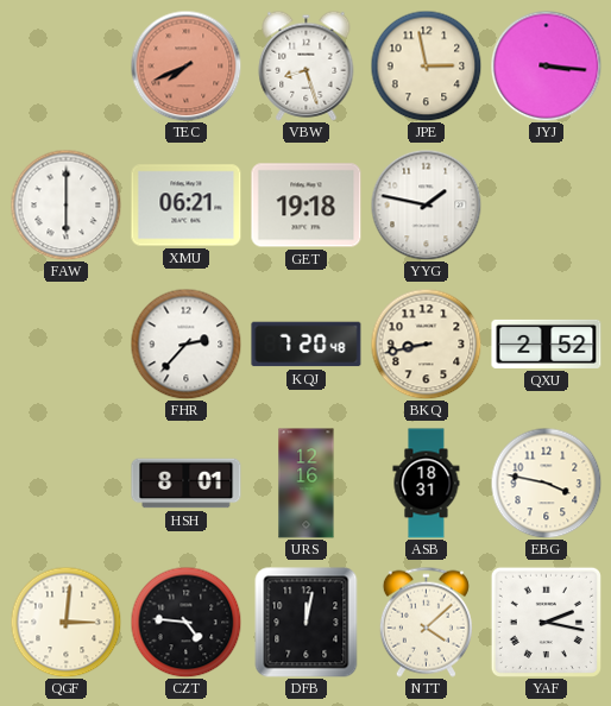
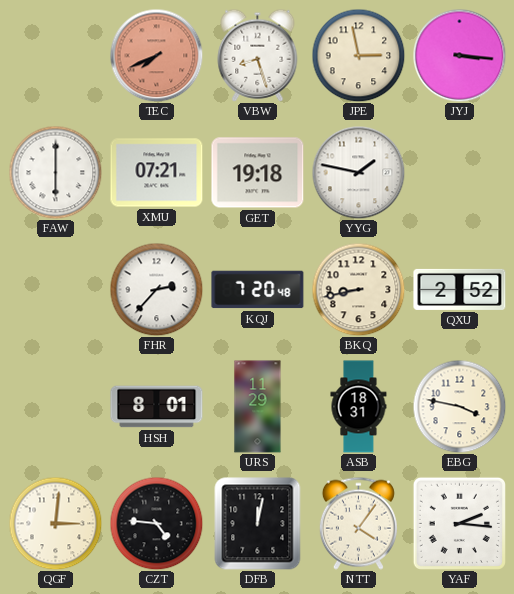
XMU: 06:21 -> 07:21 (157, 173)
URS: 12:16 -> 11:29 (258, 407)
NTT: 4:08 -> 4:06 (358, 523)
YAF: 2:17 -> 2:16 (459, 523)
